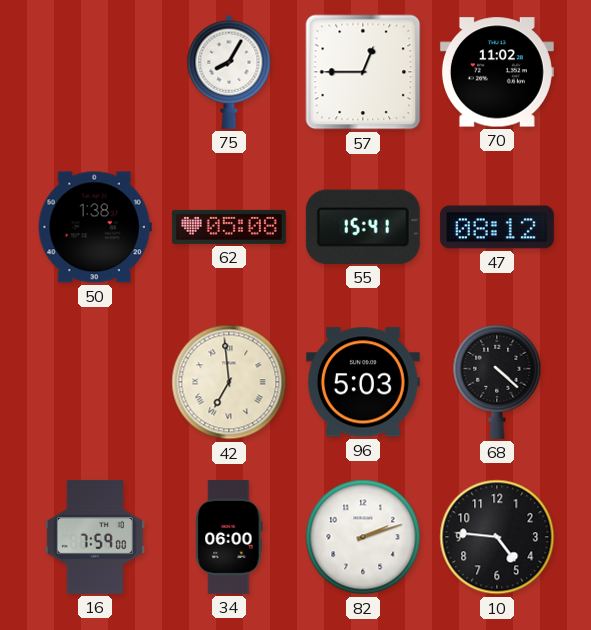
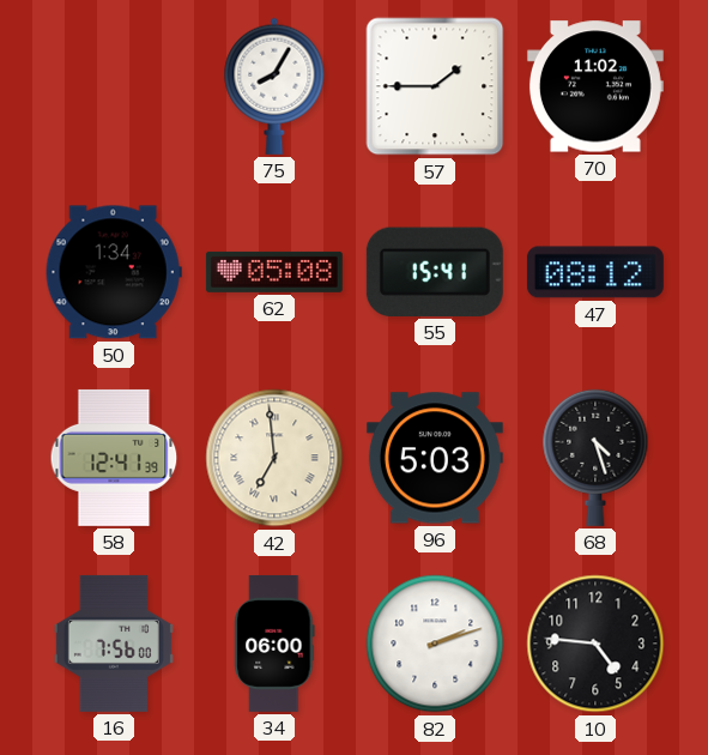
57: 12:45 -> 1:45 (435, 86)
50: 1:38 -> 1:34 (114, 272)
58: none -> 12:41 (114, 458)
68: 4:22 -> 4:27 (595, 458)
16: 7:59 -> 7:56 (114, 644)
